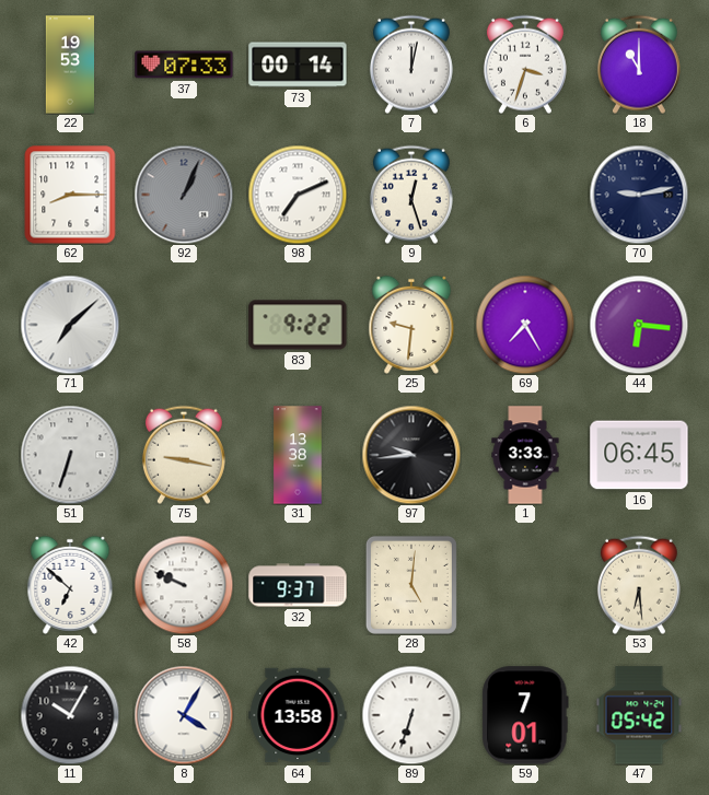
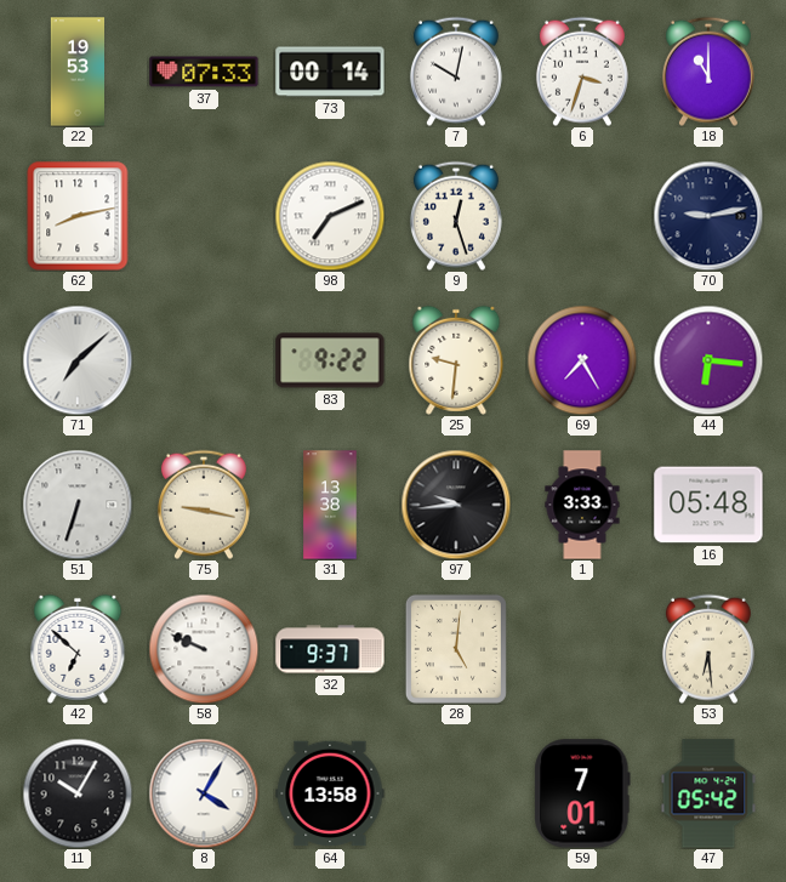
7: 12:02 -> 10:02 (456, 72)
62: 8:15 -> 8:13 (78, 216)
92: 1:04 -> none (184, 195)
16: 06:45 -> 05:48 (708, 505)
89: 6:33 -> none (411, 715)
